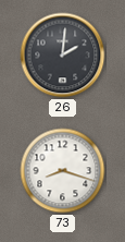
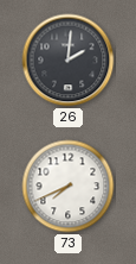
73: 8:18 -> 7:41 (69, 187)
